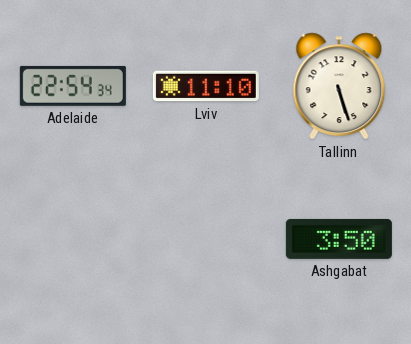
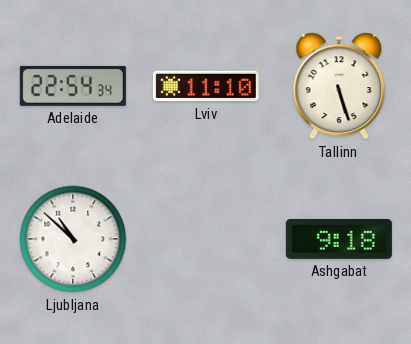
Ljubljana: none -> 10:52 (73, 239)
Ashgabat: 3:50 -> 9:18 (339, 239)
